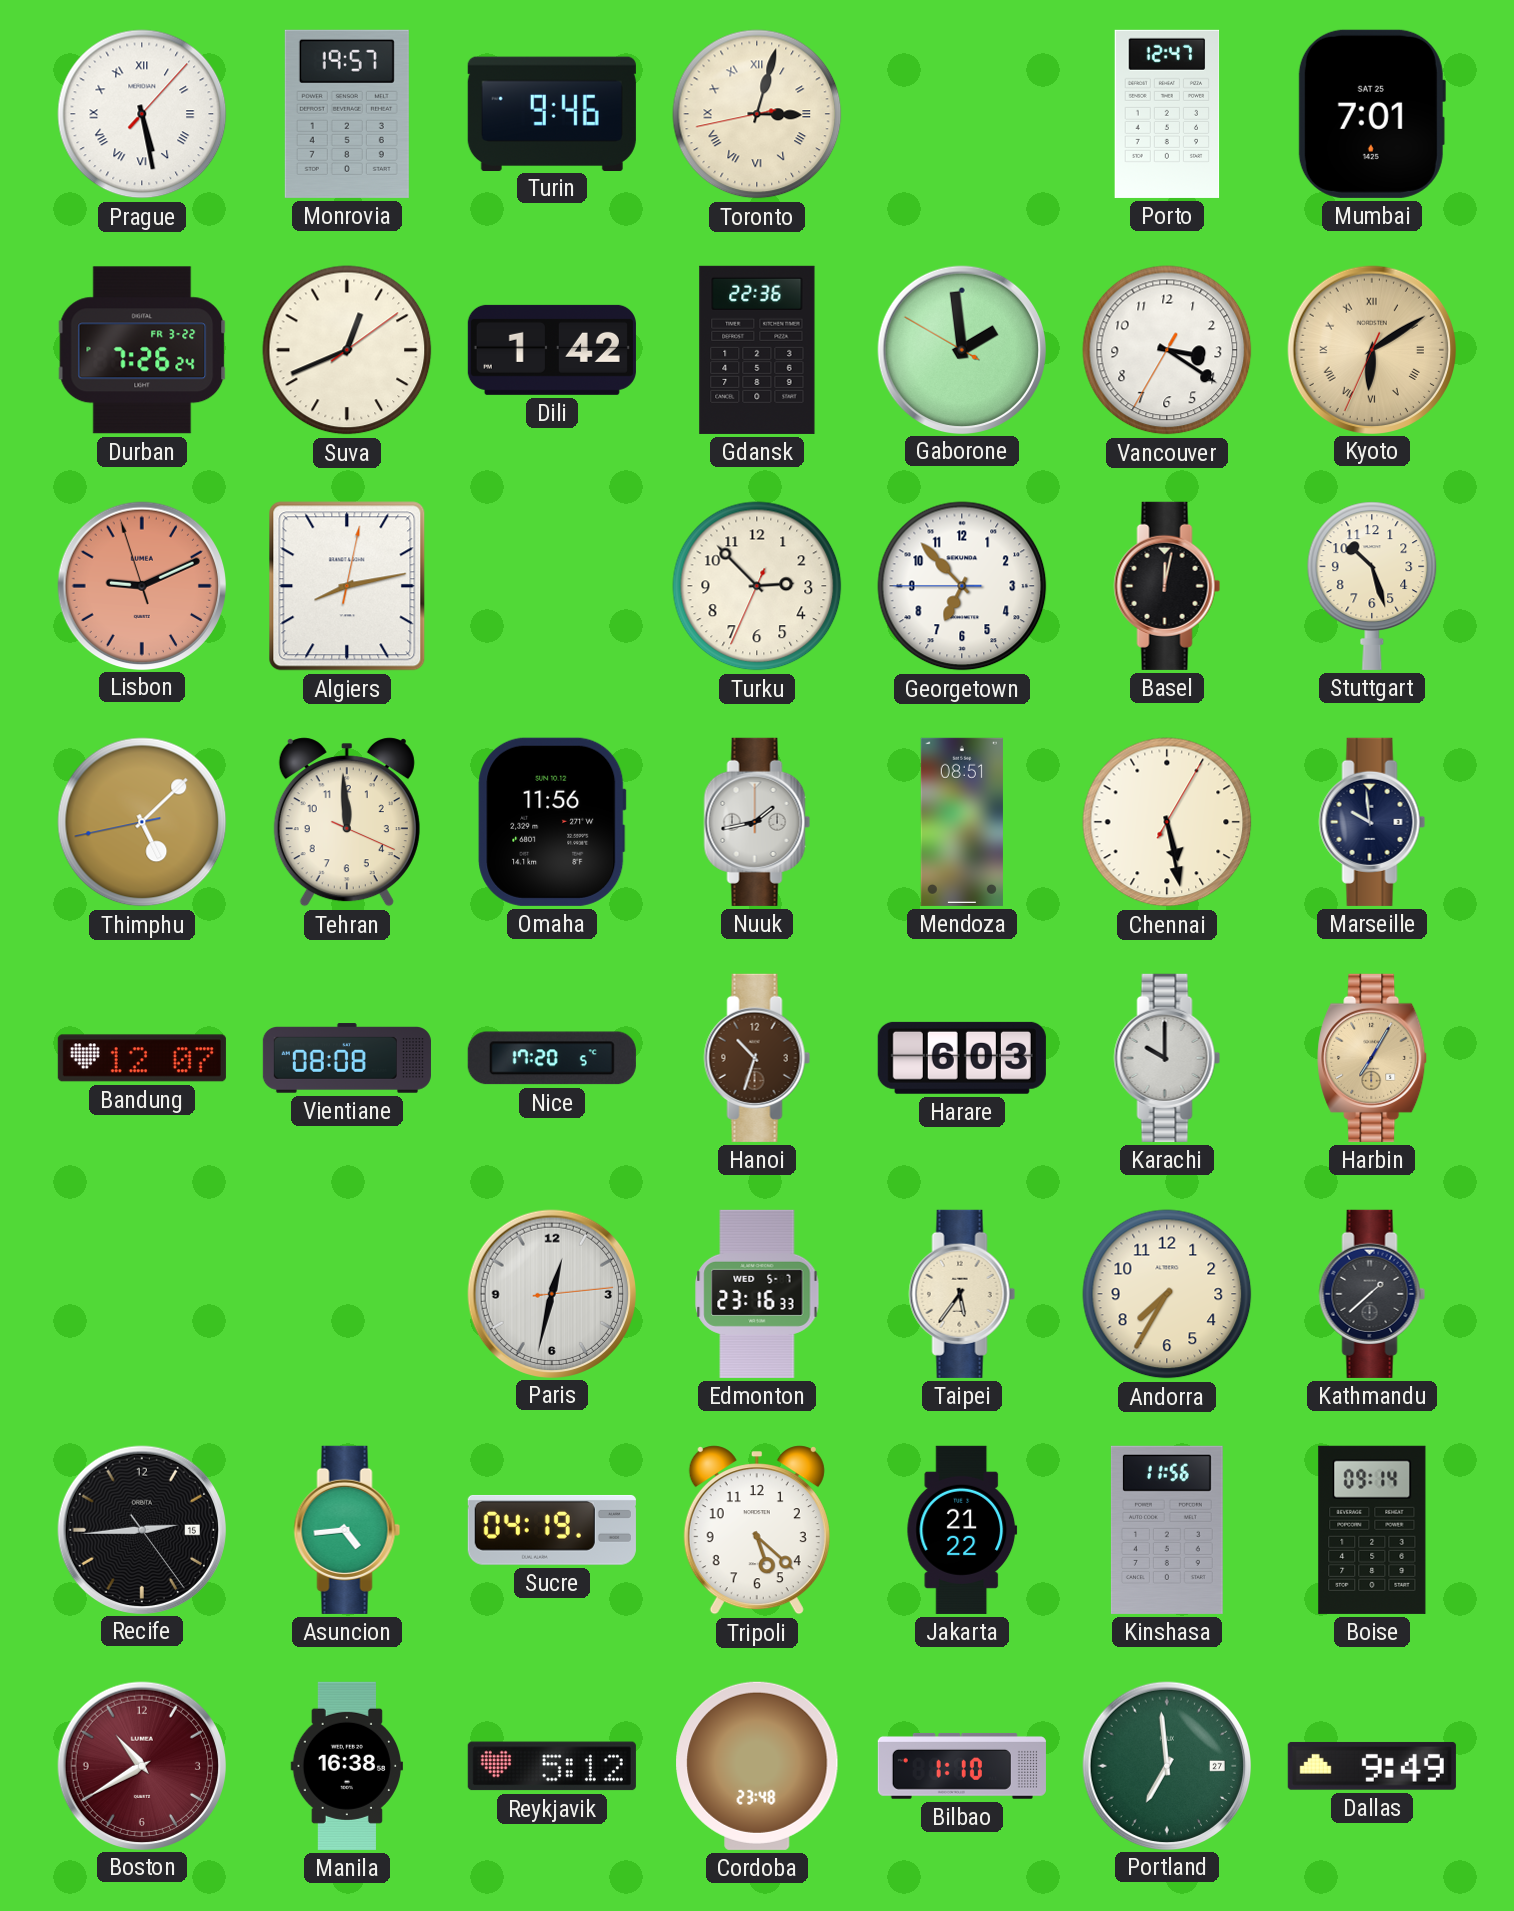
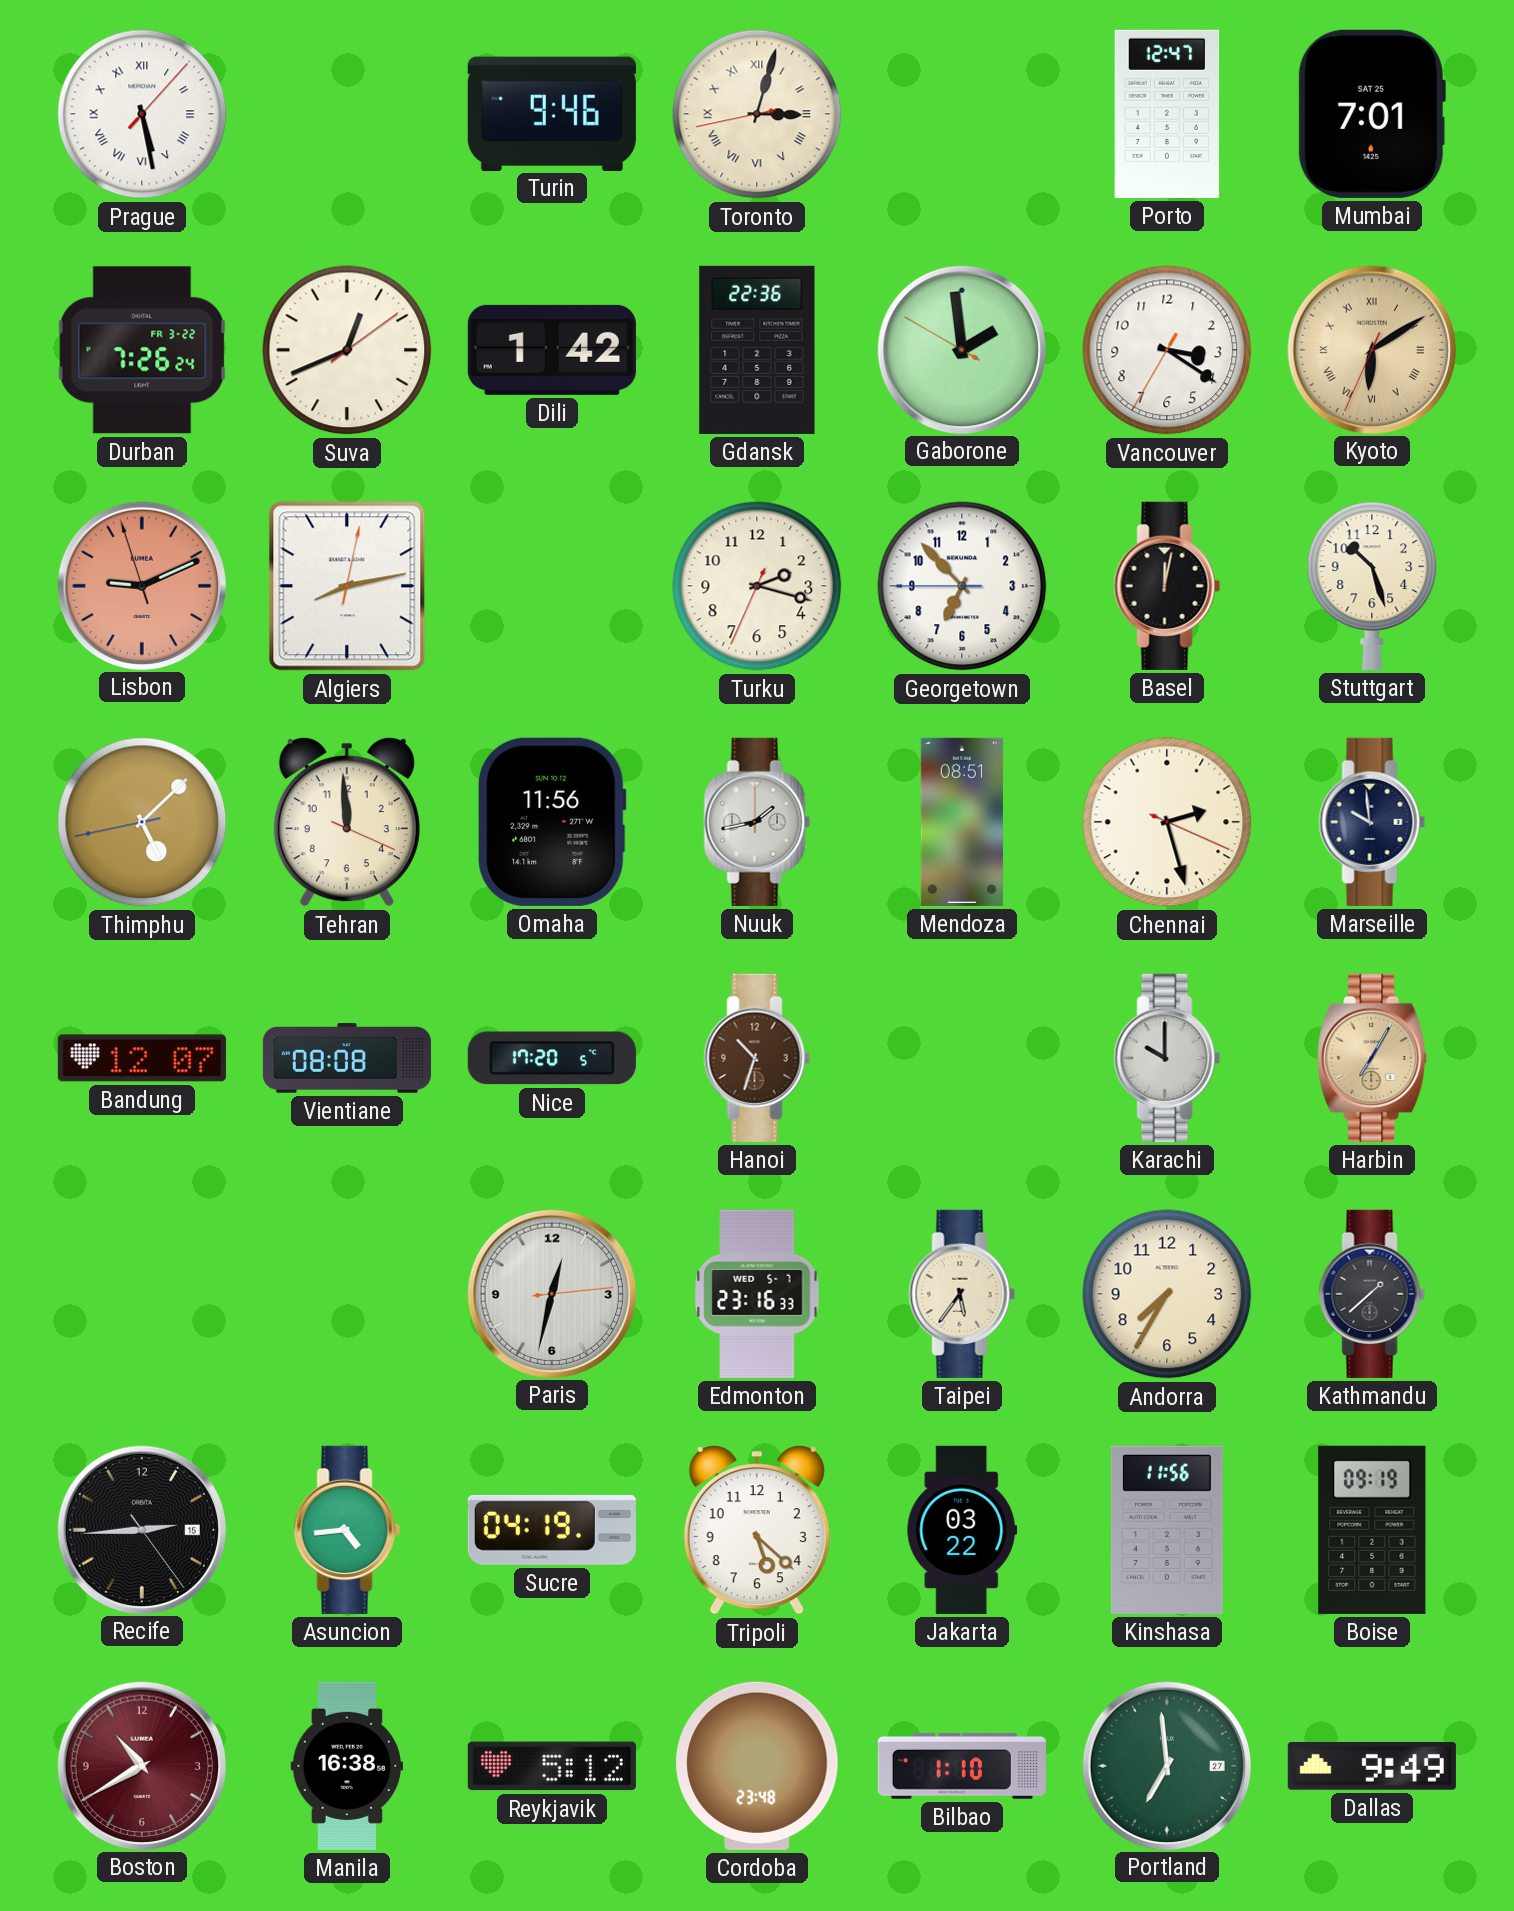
Monrovia: 19:57 -> none (347, 114)
Turku: 2:52 -> 2:17 (757, 586)
Chennai: 5:28 -> 2:27 (1167, 822)
Harare: 6:03 -> none (962, 1058)
Jakarta: 21:22 -> 03:22 (962, 1530)
Boise: 09:14 -> 09:19 (1372, 1530)
